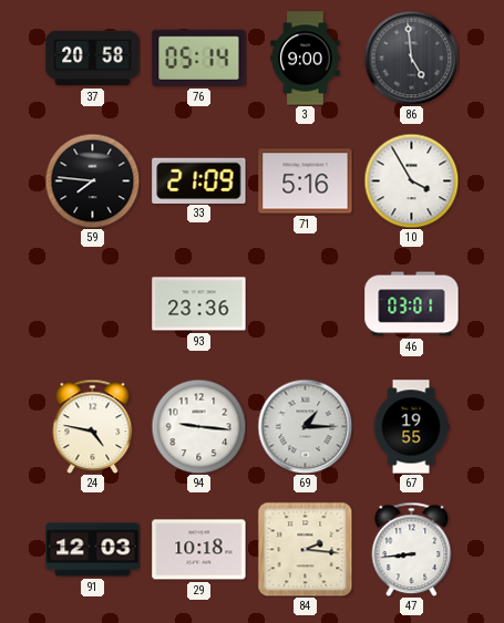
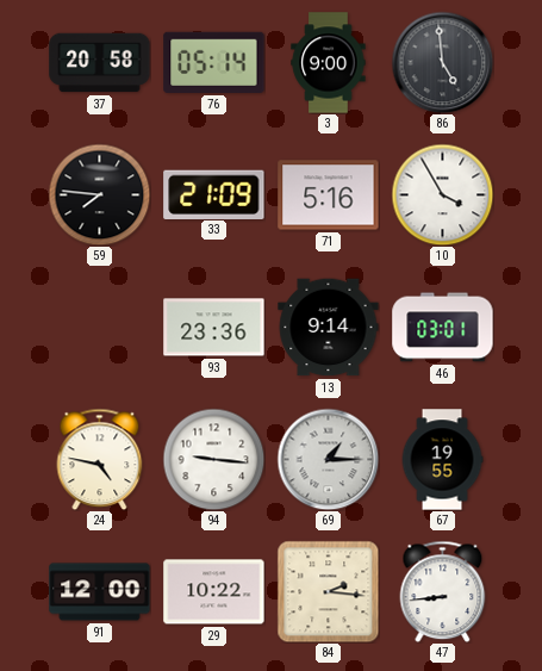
13: none -> 9:14 (329, 328)
91: 12:03 -> 12:00 (100, 592)
29: 10:18 -> 10:22 (214, 592)
